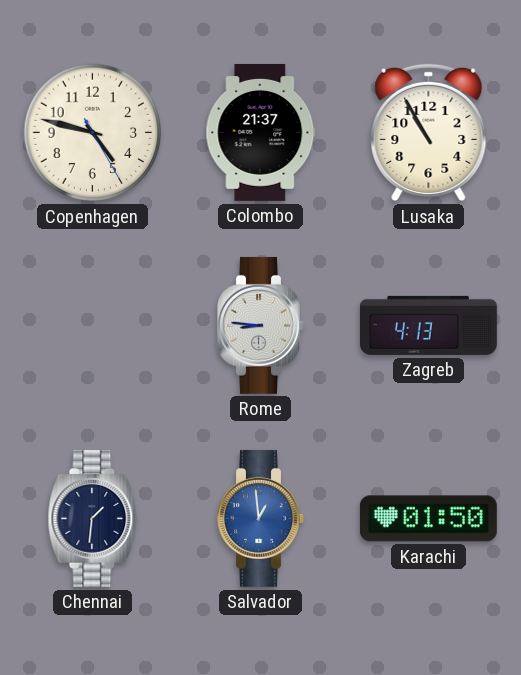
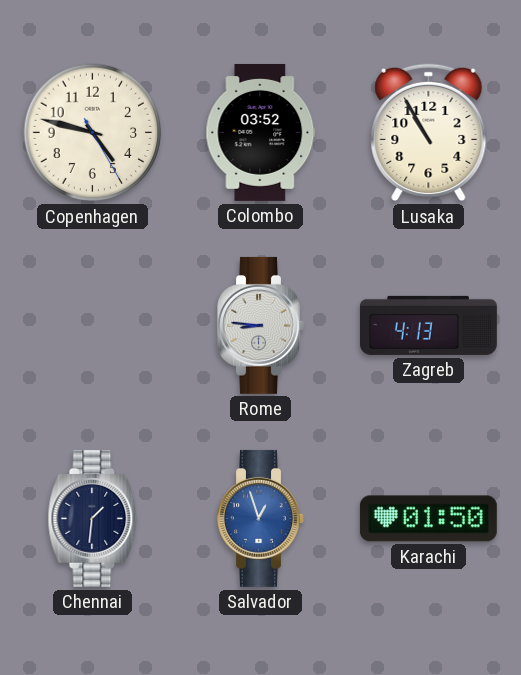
Colombo: 21:37 -> 03:52 (261, 132)
Salvador: 12:59 -> 12:57 (261, 518)
